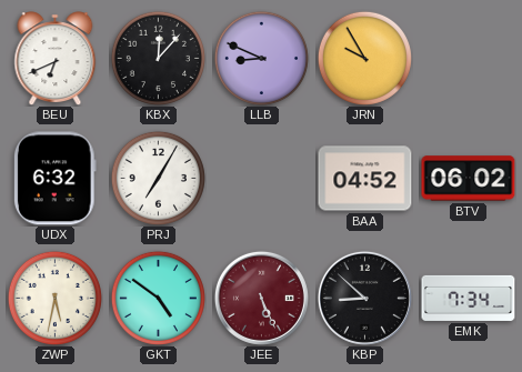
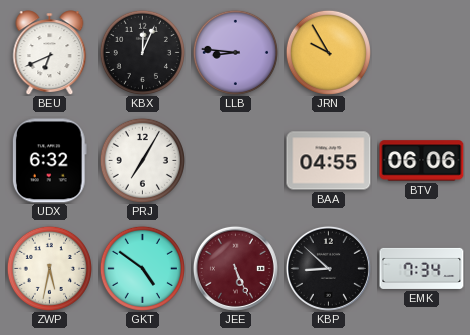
KBX: 12:07 -> 12:04 (142, 52)
LLB: 8:49 -> 8:46 (235, 52)
BAA: 04:52 -> 04:55 (329, 161)
BTV: 06:02 -> 06:06 (422, 161)
